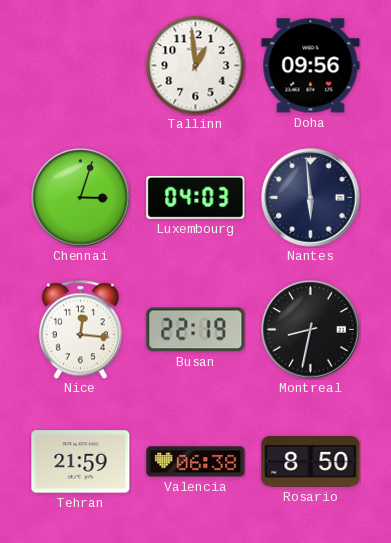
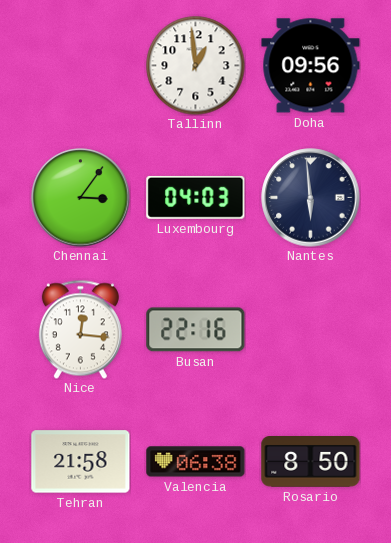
Chennai: 3:03 -> 3:06 (81, 198)
Busan: 22:19 -> 22:16 (196, 330)
Montreal: 8:32 -> none (311, 330)
Tehran: 21:59 -> 21:58 (81, 462)
